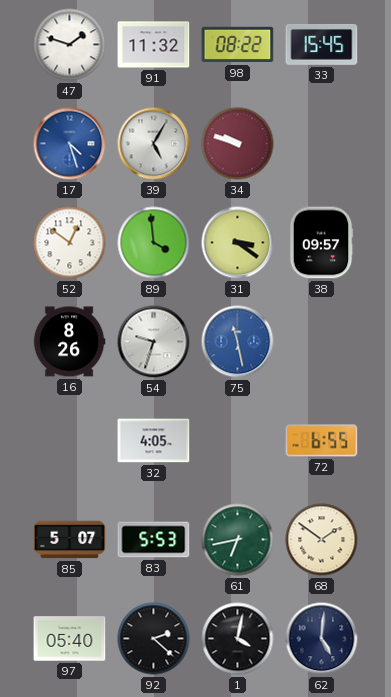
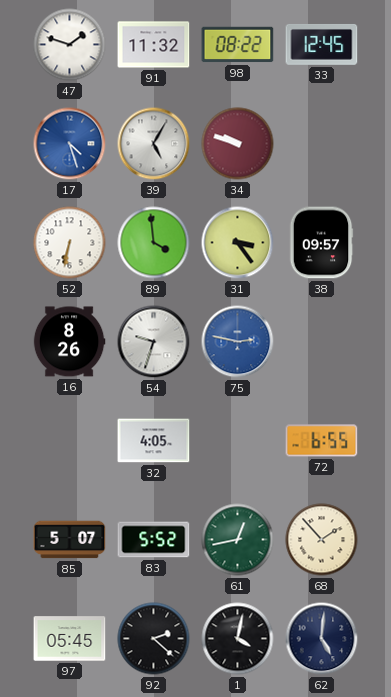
33: 15:45 -> 12:45 (322, 45)
52: 12:51 -> 6:32 (70, 243)
31: 3:21 -> 3:24 (238, 243)
75: 11:28 -> 2:47 (238, 342)
83: 5:53 -> 5:52 (154, 540)
61: 6:43 -> 12:43 (238, 540)
68: 1:51 -> 1:53 (322, 540)
97: 05:40 -> 05:45 (70, 639)
